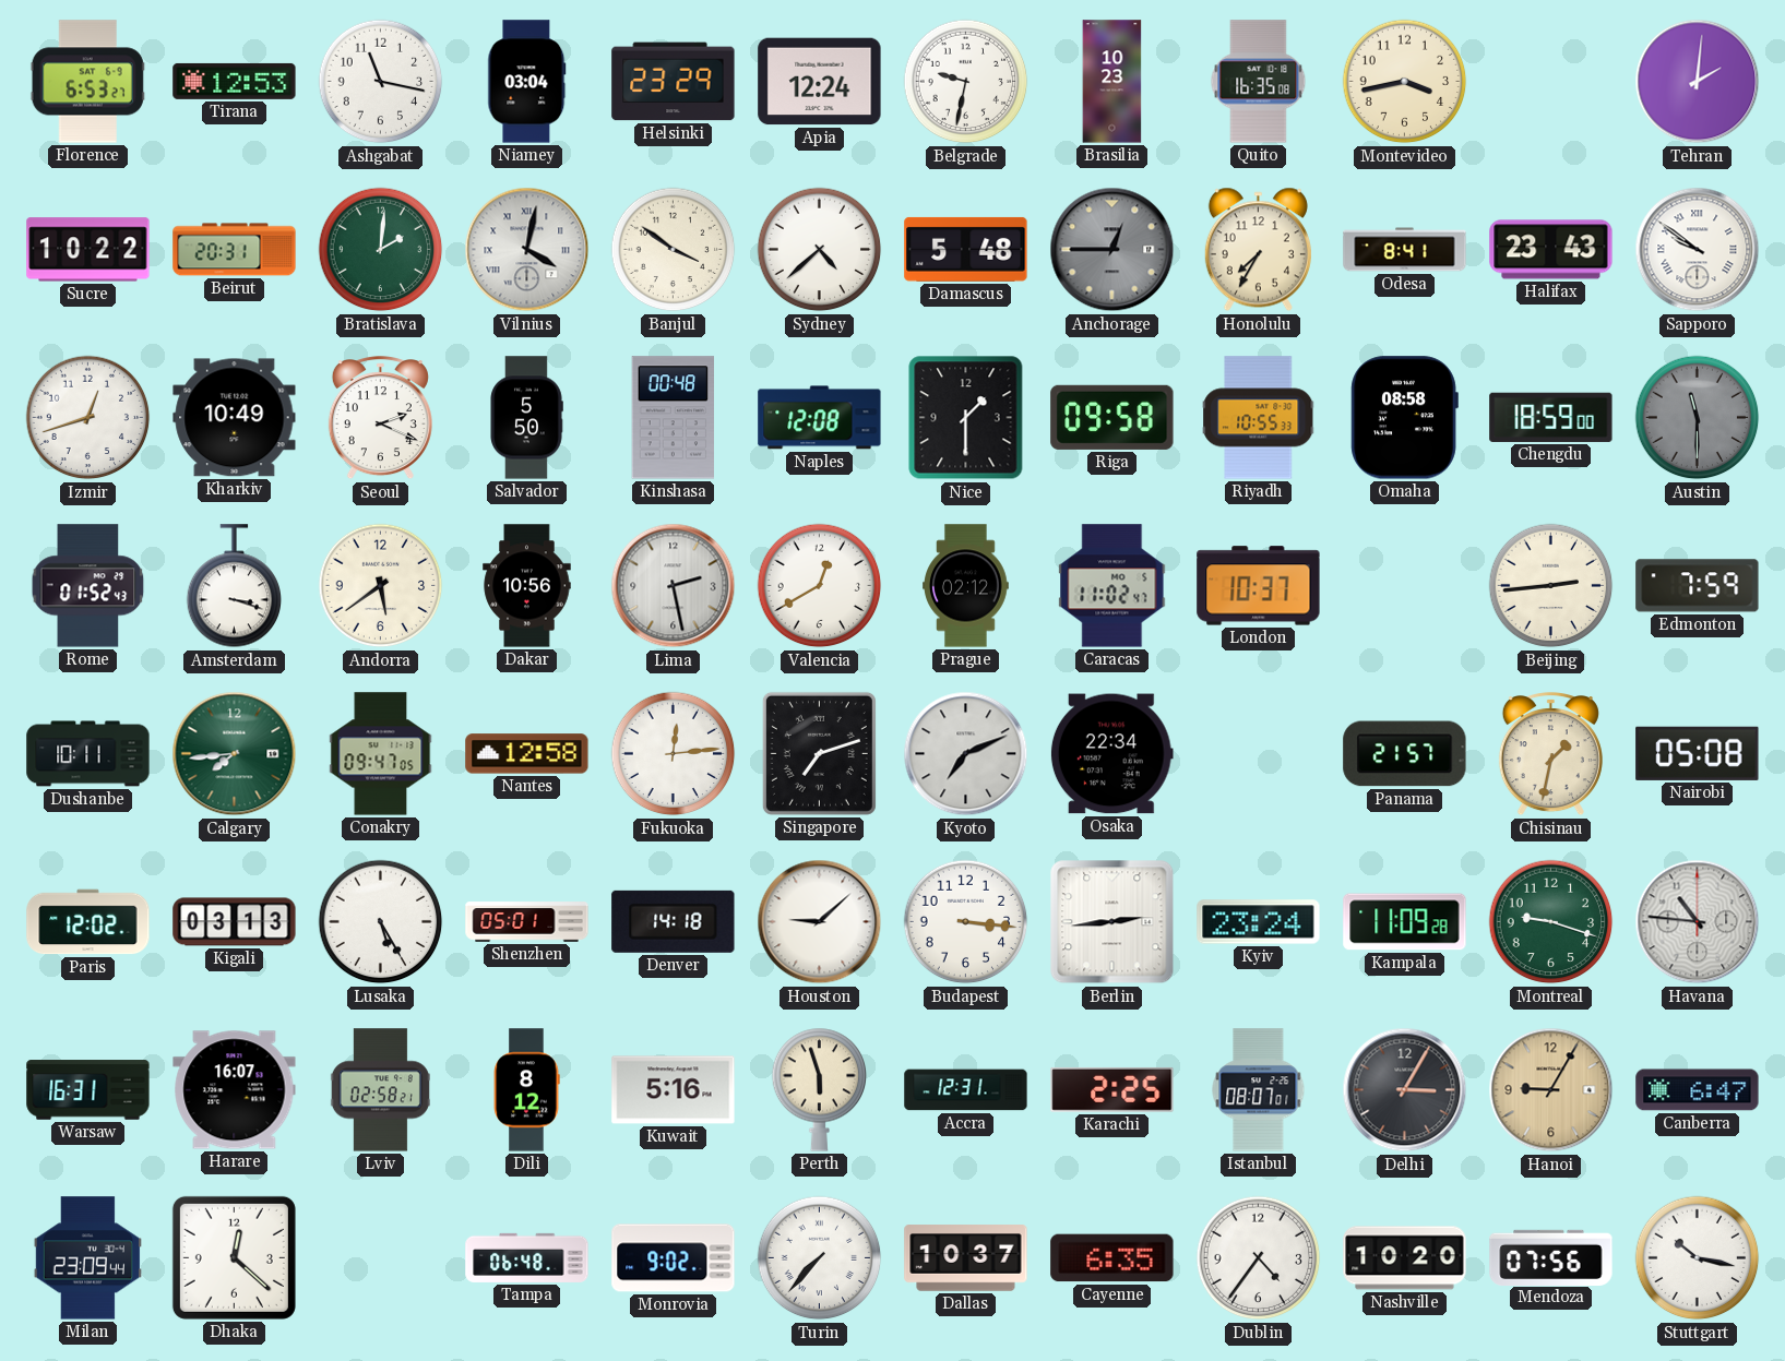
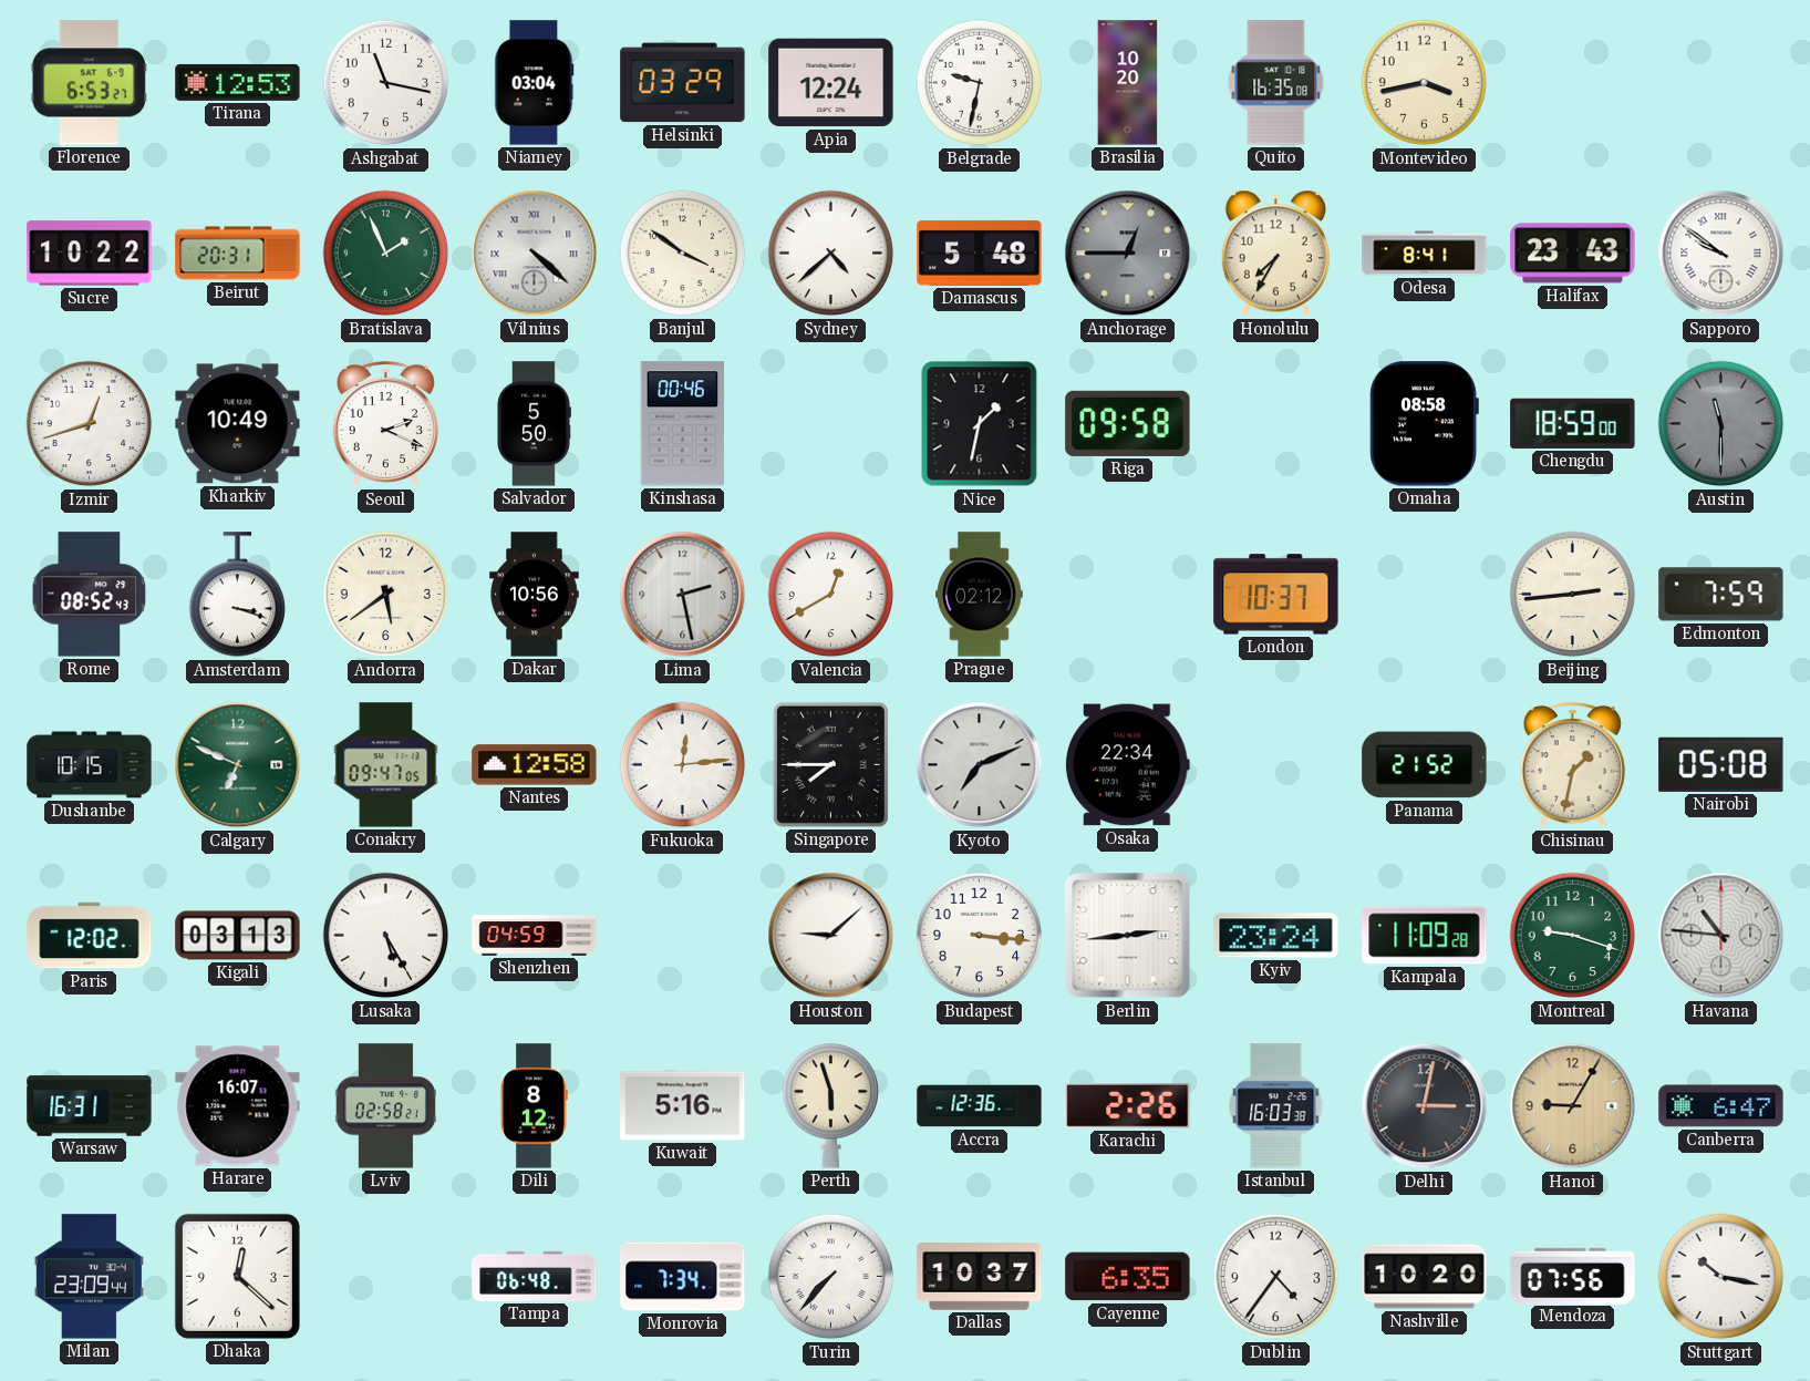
Helsinki: 23:29 -> 03:29 (683, 83)
Brasilia: 10:23 -> 10:20 (1128, 83)
Tehran: 2:01 -> none (1698, 82)
Bratislava: 2:01 -> 1:56 (386, 254)
Vilnius: 4:02 -> 4:22 (535, 254)
Kinshasa: 00:48 -> 00:46 (682, 424)
Naples: 12:08 -> none (820, 418)
Nice: 1:30 -> 1:32 (980, 424)
Riyadh: 10:55 -> none (1259, 418)
Rome: 01:52 -> 08:52 (90, 595)
Caracas: 11:02 -> none (1112, 586)
Dushanbe: 10:11 -> 10:15 (90, 765)
Calgary: 7:44 -> 6:49 (238, 765)
Singapore: 7:12 -> 7:45 (830, 764)
Panama: 21:57 -> 21:52 (1425, 765)
Shenzhen: 05:01 -> 04:59 (535, 936)
Denver: 14:18 -> none (674, 921)
Accra: 12:31 -> 12:36 (980, 1106)
Karachi: 2:25 -> 2:26 (1128, 1105)
Istanbul: 08:07 -> 16:03 (1276, 1106)
Delhi: 3:05 -> 3:02 (1425, 1106)
Monrovia: 9:02 -> 7:34 (683, 1277)
